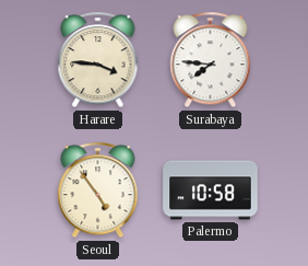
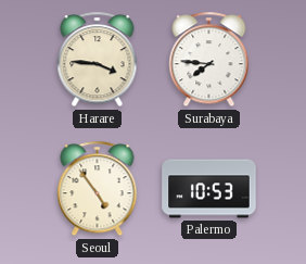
Palermo: 10:58 -> 10:53 (209, 189)
